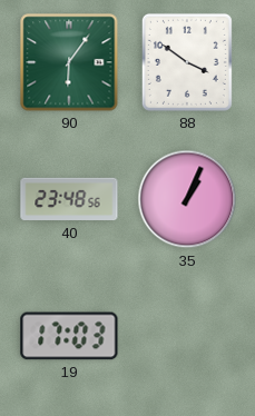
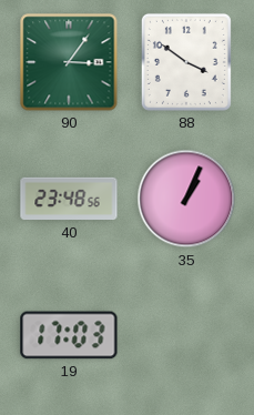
90: 6:06 -> 3:06 (69, 62)
